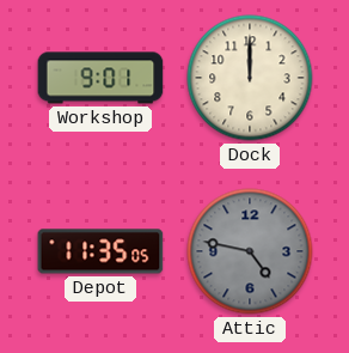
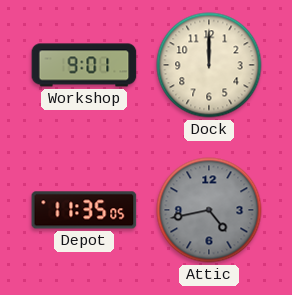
Attic: 4:47 -> 4:43 (209, 210)
